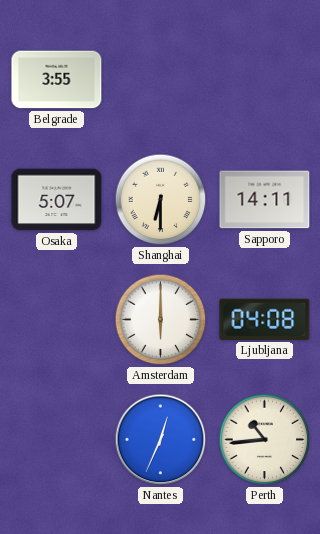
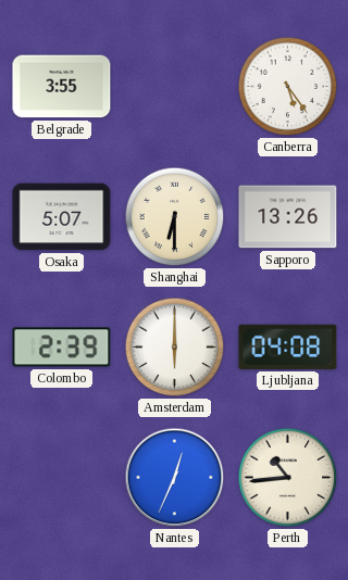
Canberra: none -> 5:24 (288, 87)
Sapporo: 14:11 -> 13:26 (288, 217)
Colombo: none -> 2:39 (62, 348)
